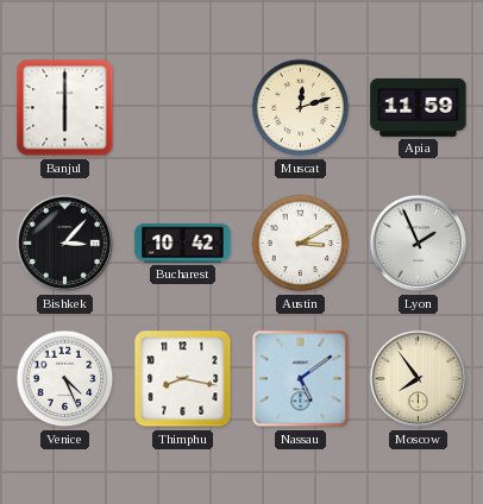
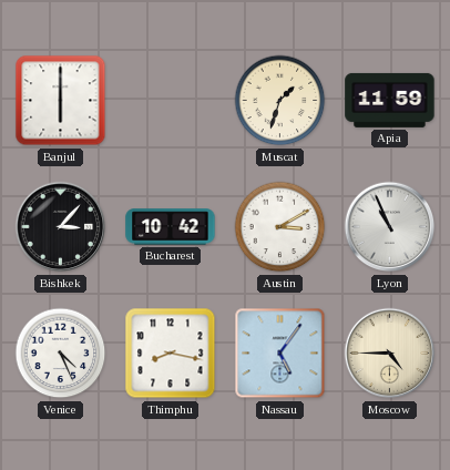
Muscat: 12:12 -> 1:33 (280, 101)
Lyon: 1:56 -> 10:56 (390, 227)
Nassau: 5:09 -> 5:06 (280, 354)
Moscow: 7:54 -> 4:45 (390, 354)
